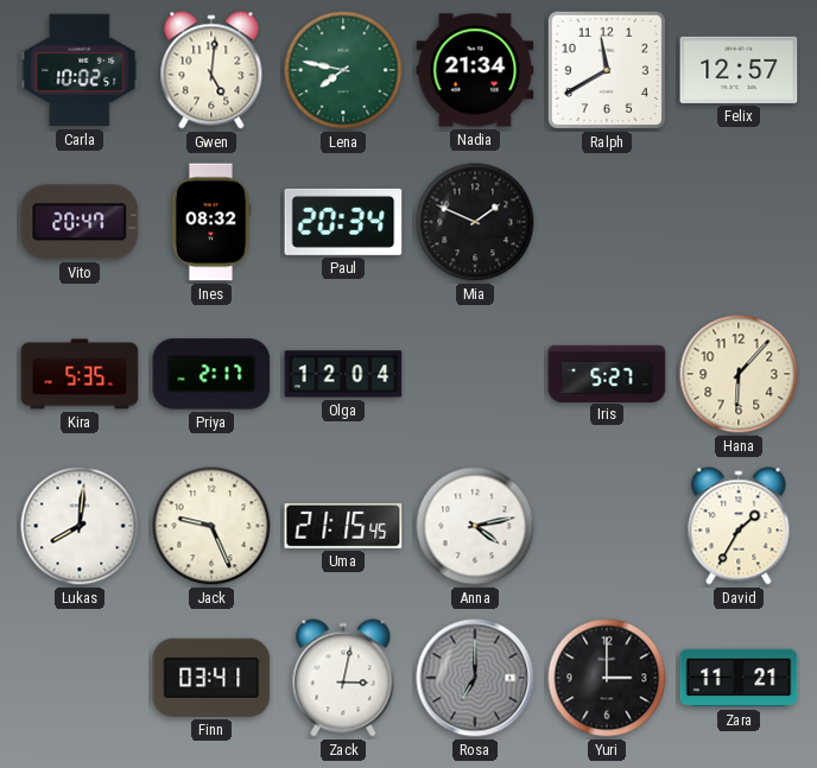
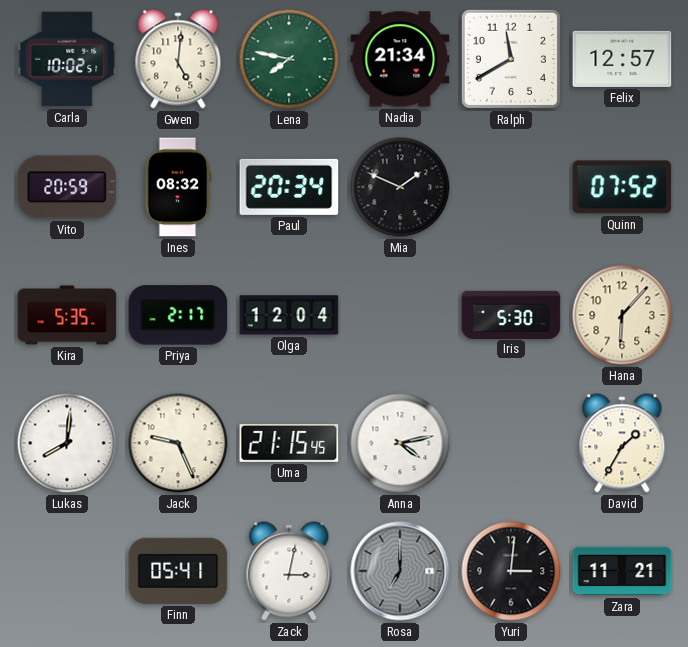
Vito: 20:47 -> 20:59 (67, 187)
Quinn: none -> 07:52 (622, 187)
Iris: 5:27 -> 5:30 (511, 314)
Finn: 03:41 -> 05:41 (178, 571)
Yuri: 3:00 -> 3:01 (511, 571)
